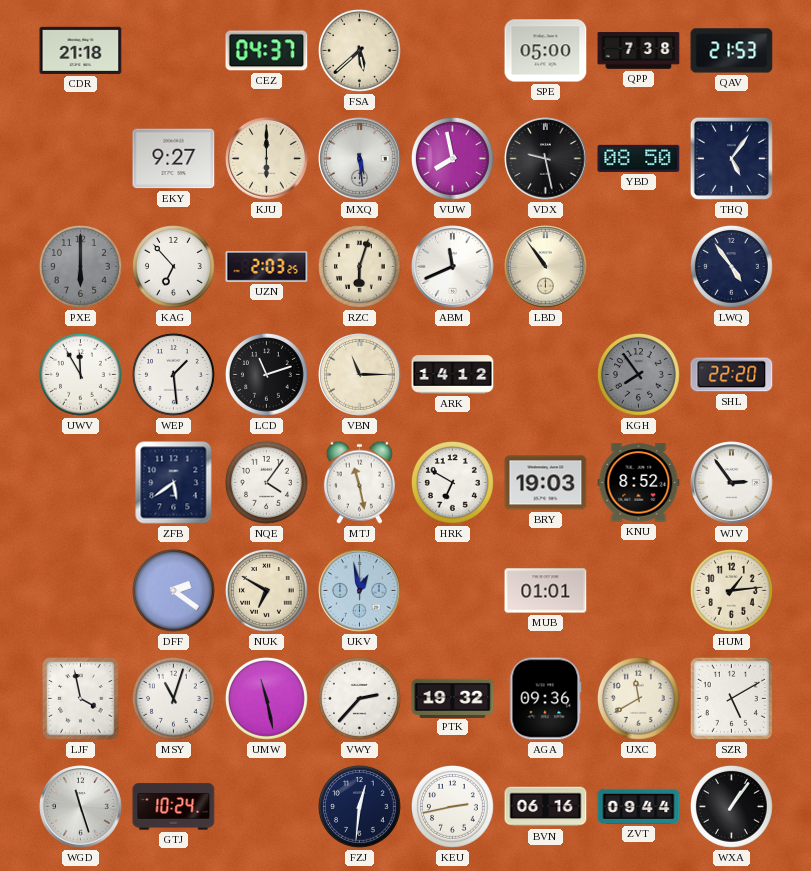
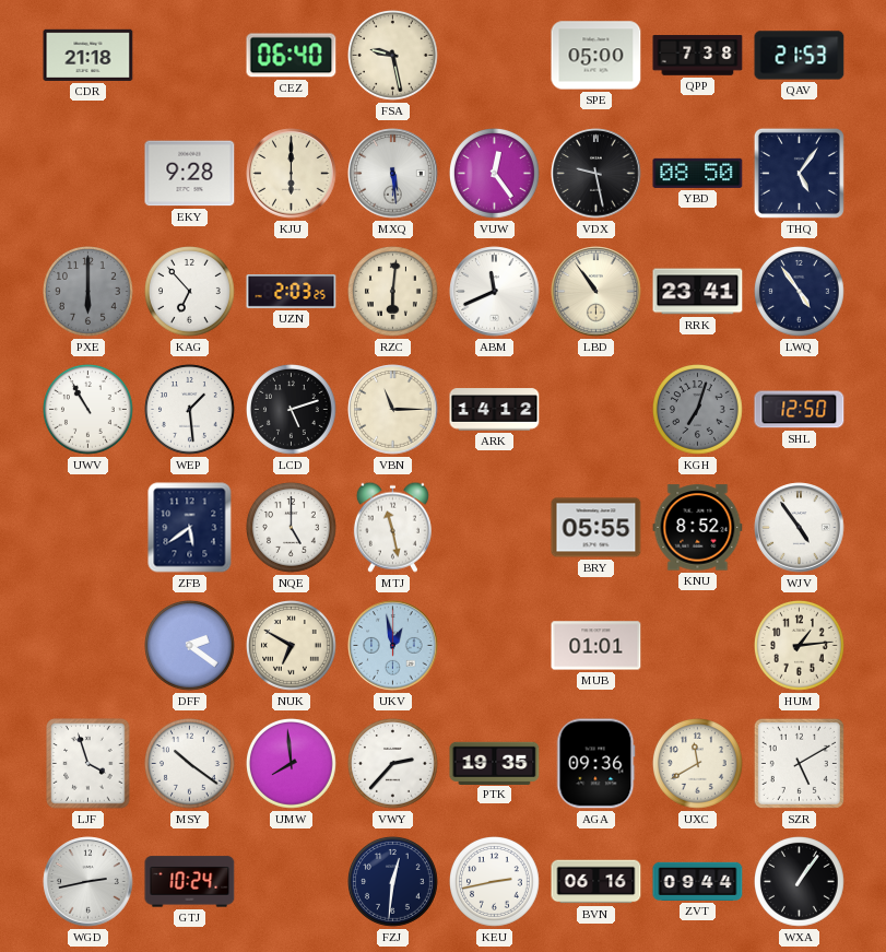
CEZ: 04:37 -> 06:40 (292, 56)
FSA: 5:38 -> 9:28 (393, 56)
EKY: 9:27 -> 9:28 (190, 174)
VUW: 7:58 -> 12:24 (495, 174)
RZC: 6:03 -> 6:01 (393, 292)
RRK: none -> 23:41 (698, 292)
UWV: 11:55 -> 10:55 (88, 410)
LCD: 11:12 -> 5:12 (292, 410)
KGH: 7:54 -> 7:03 (698, 410)
SHL: 22:20 -> 12:50 (800, 410)
NQE: 4:06 -> 5:00 (292, 528)
HRK: 6:50 -> none (453, 483)
BRY: 19:03 -> 05:55 (596, 528)
WJV: 2:54 -> 4:54 (800, 528)
LJF: 3:58 -> 3:57 (88, 764)
MSY: 11:03 -> 10:21 (190, 764)
UMW: 11:28 -> 7:59 (292, 764)
PTK: 19:32 -> 19:35 (495, 763)
WGD: 11:27 -> 2:43 (88, 882)
